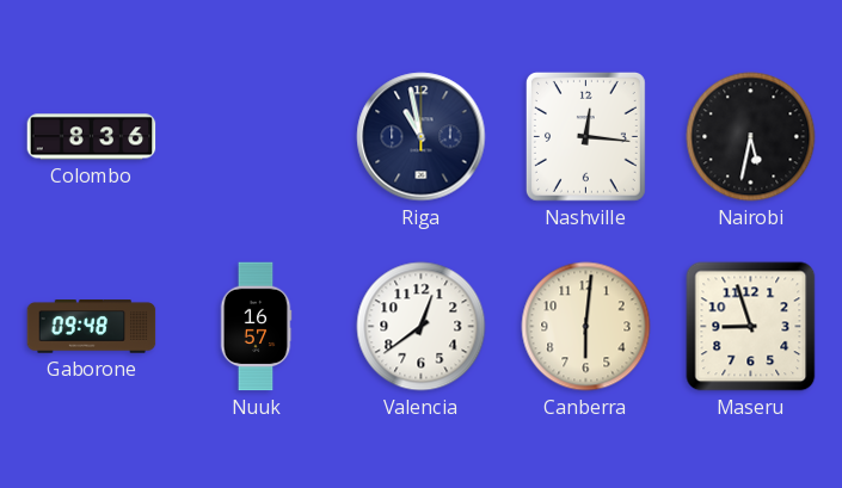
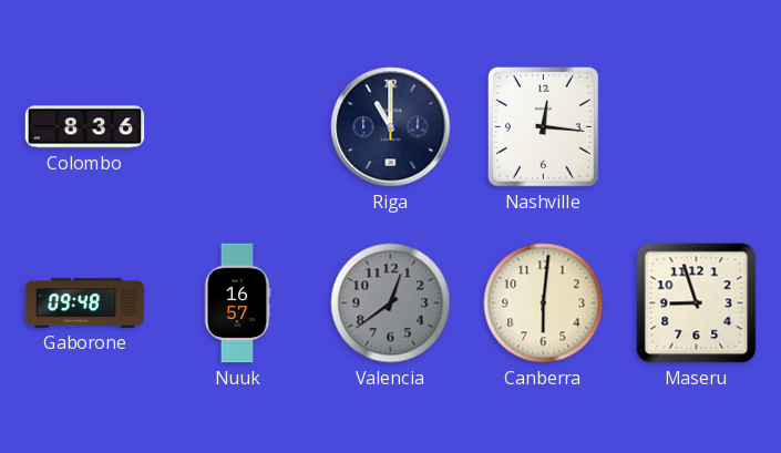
Riga: 10:58 -> 11:00 (391, 127)
Nairobi: 5:32 -> none (751, 137)
Valencia dial: white -> grey (391, 303)
